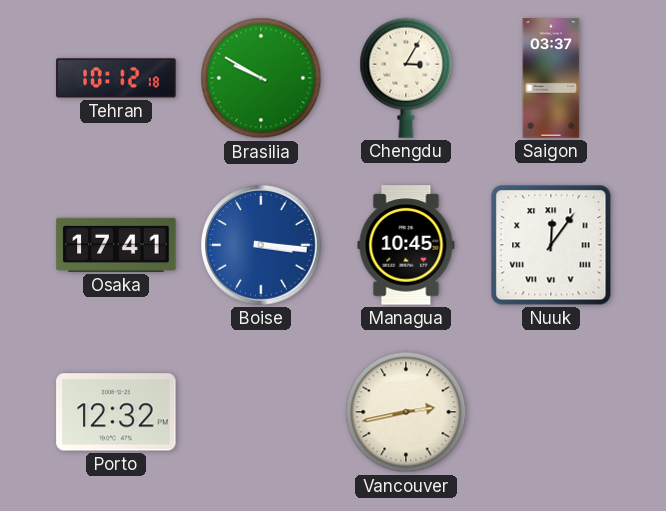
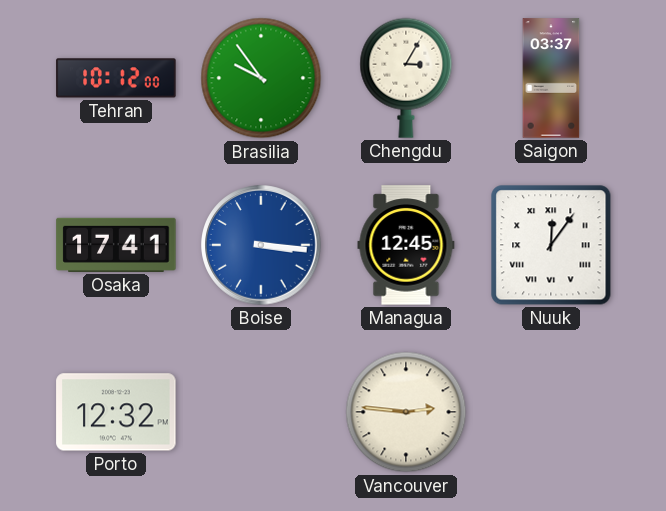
Tehran: 10:12:18 -> 10:12:00 (116, 78)
Brasilia: 9:50 -> 9:54 (261, 78)
Managua: 10:45 -> 12:45 (406, 245)
Vancouver: 2:43 -> 2:46 (406, 412)
